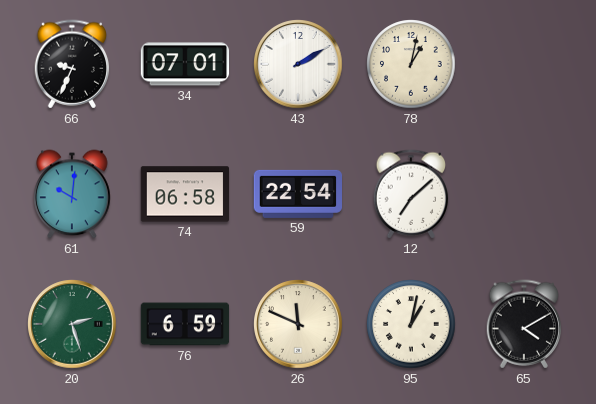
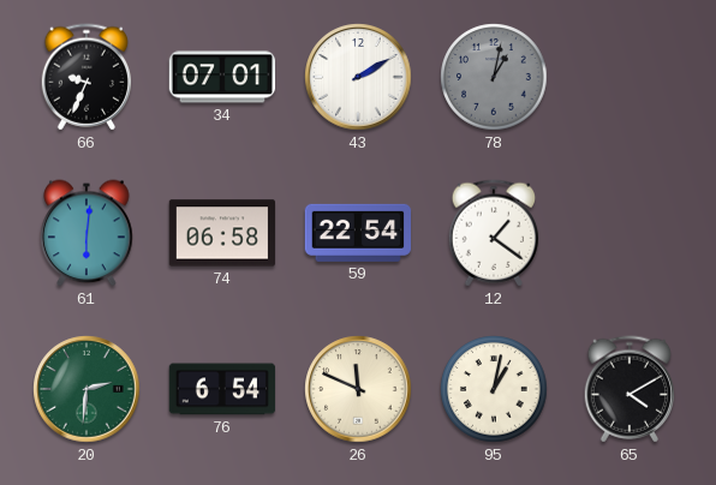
78 dial: cream -> grey (494, 77)
61: 10:01 -> 6:01 (86, 233)
12: 7:08 -> 1:21 (494, 233)
20: 2:27 -> 2:31 (86, 389)
76: 6:59 -> 6:54 (222, 389)
